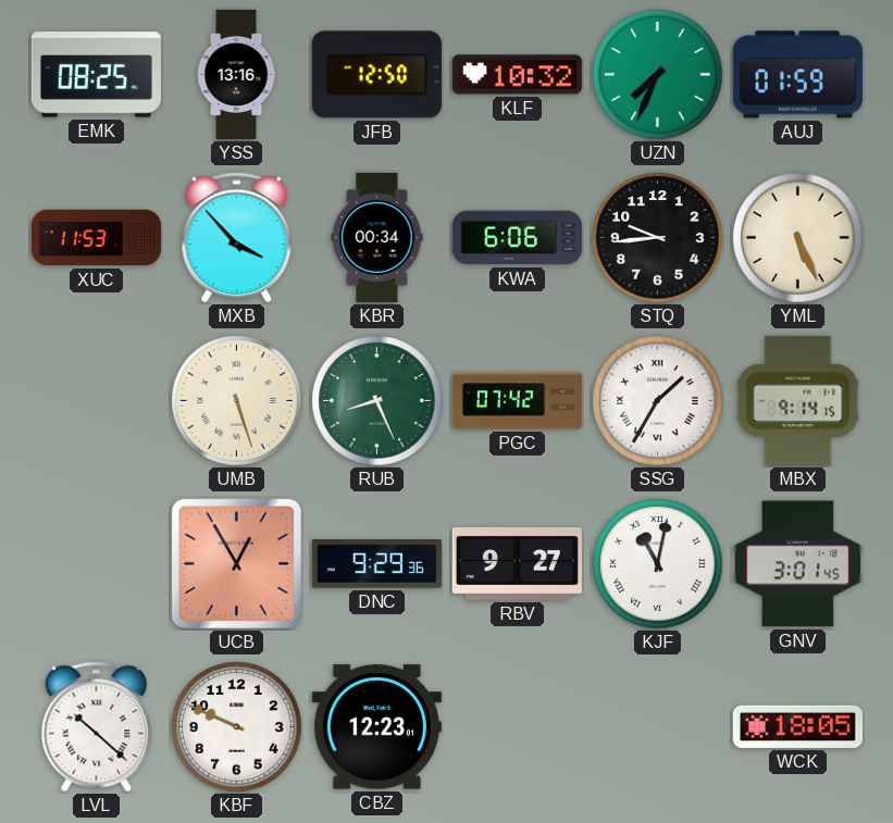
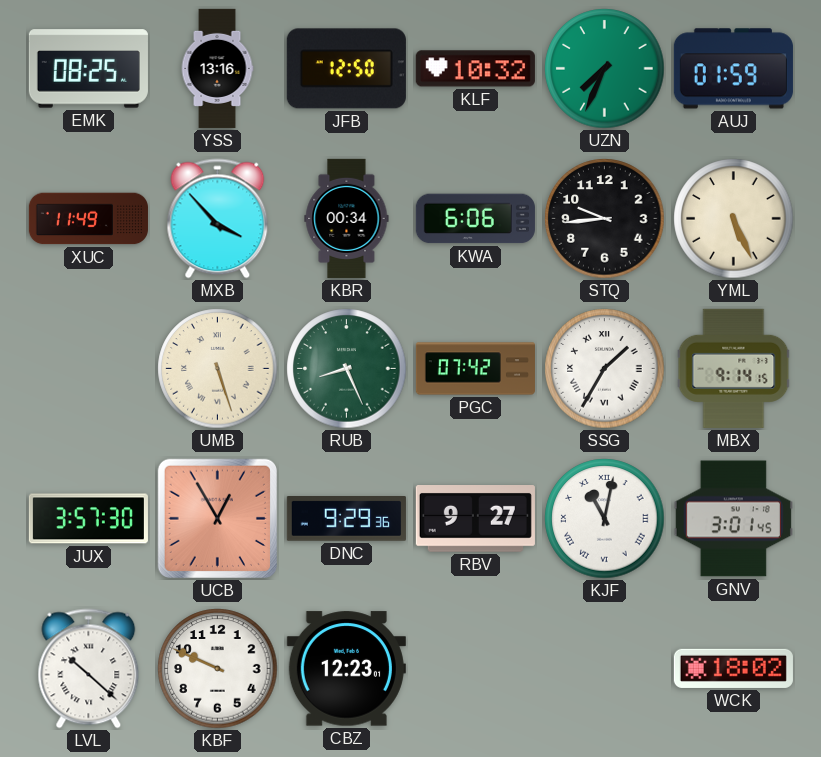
XUC: 11:53 -> 11:49 (88, 219)
JUX: none -> 3:57 (88, 519)
WCK: 18:05 -> 18:02 (733, 668)
